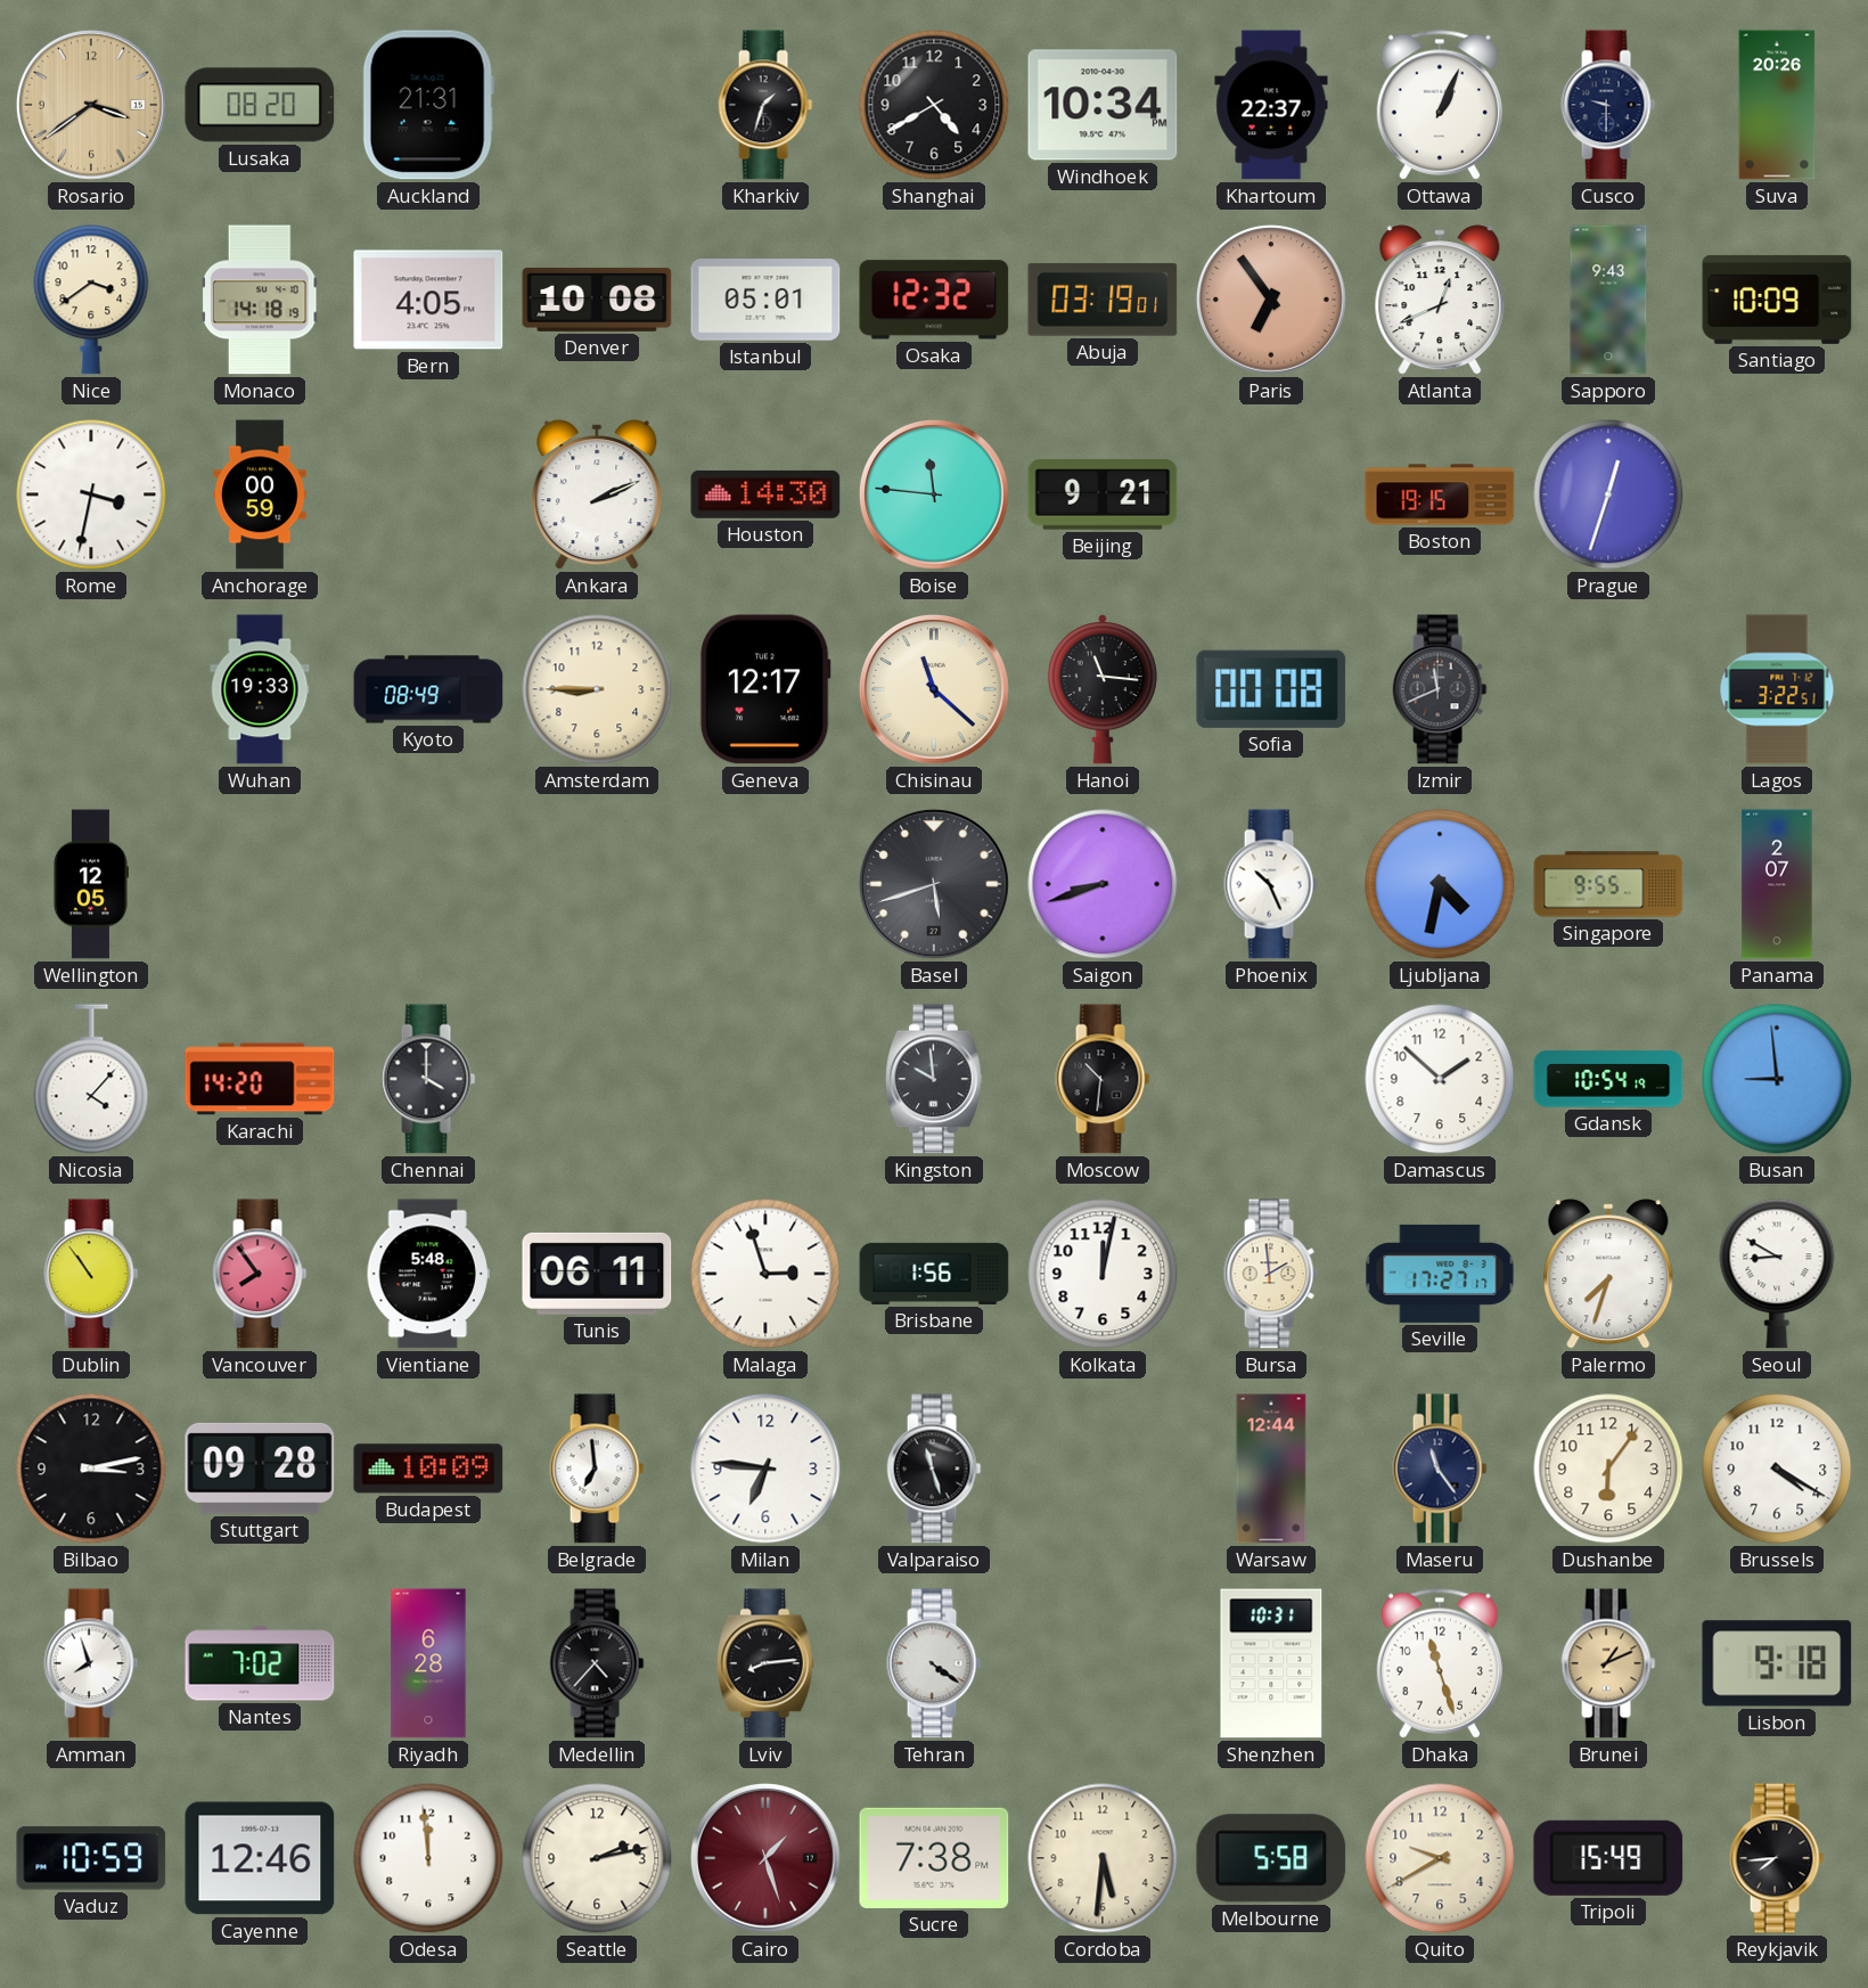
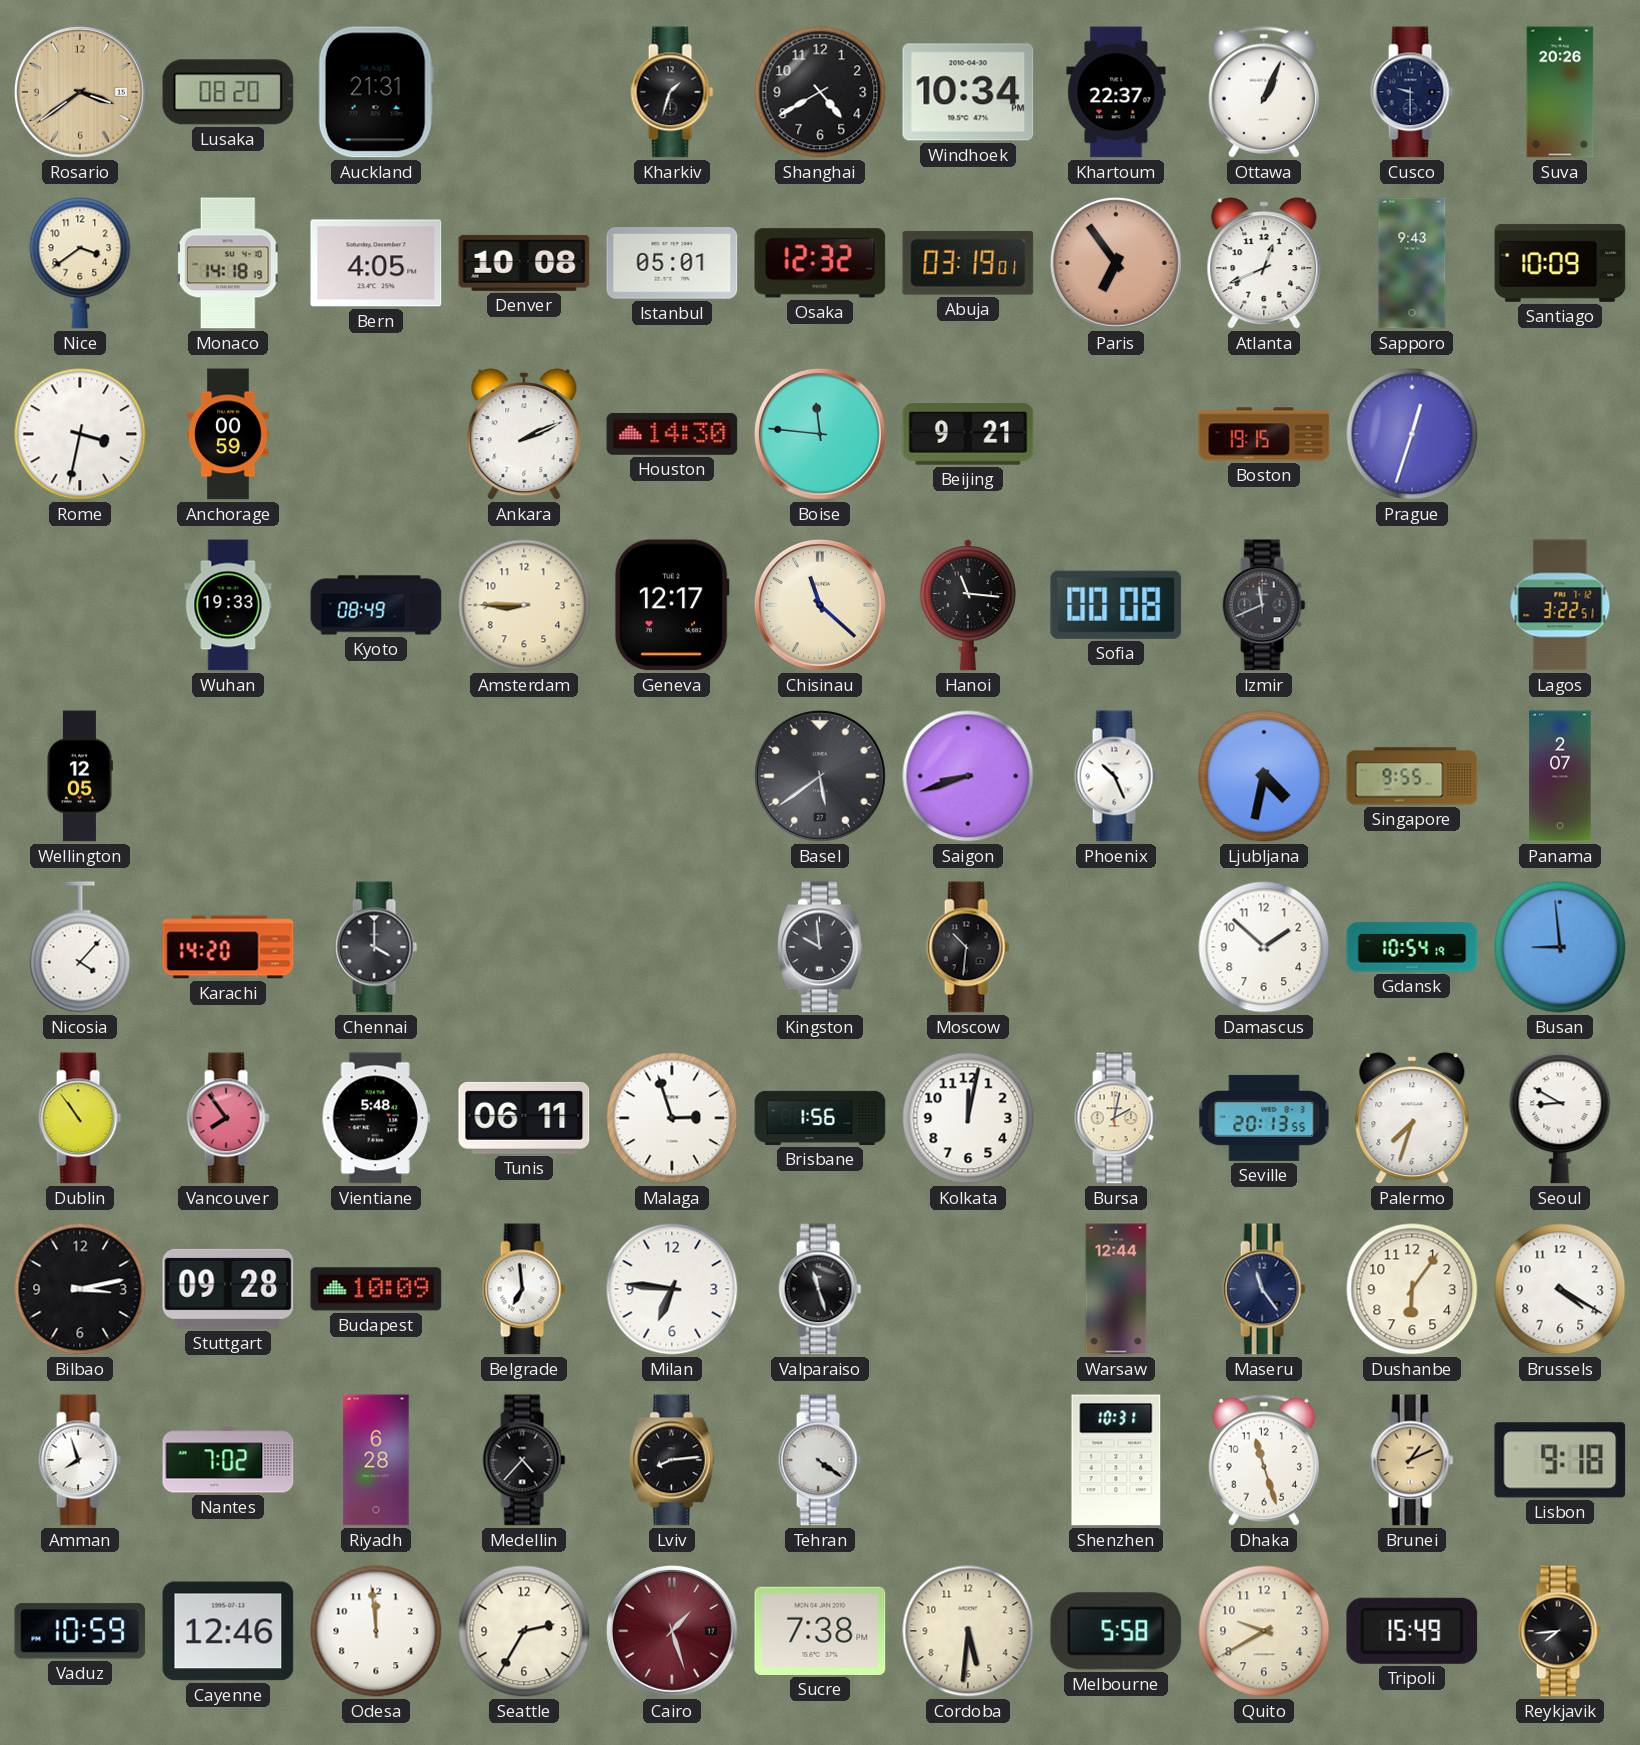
Basel: 5:42 -> 5:39 (820, 776)
Bursa: 1:59 -> 2:02 (1116, 1118)
Seville: 17:27 -> 20:13 (1264, 1118)
Seattle: 2:13 -> 2:35 (524, 1631)
